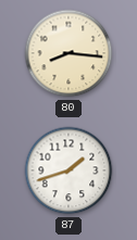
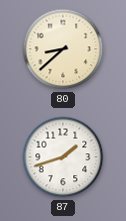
80: 8:16 -> 8:38 (63, 49)
